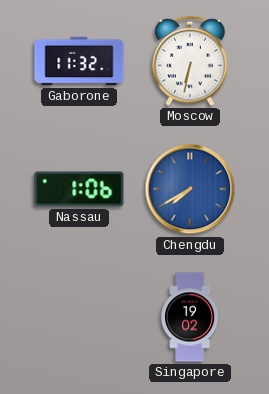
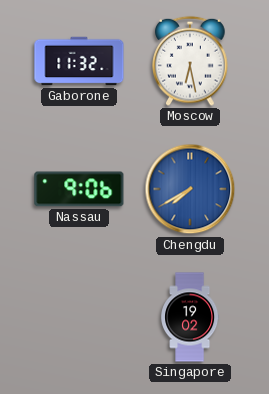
Moscow: 6:32 -> 6:28 (190, 61)
Nassau: 1:06 -> 9:06 (79, 189)
